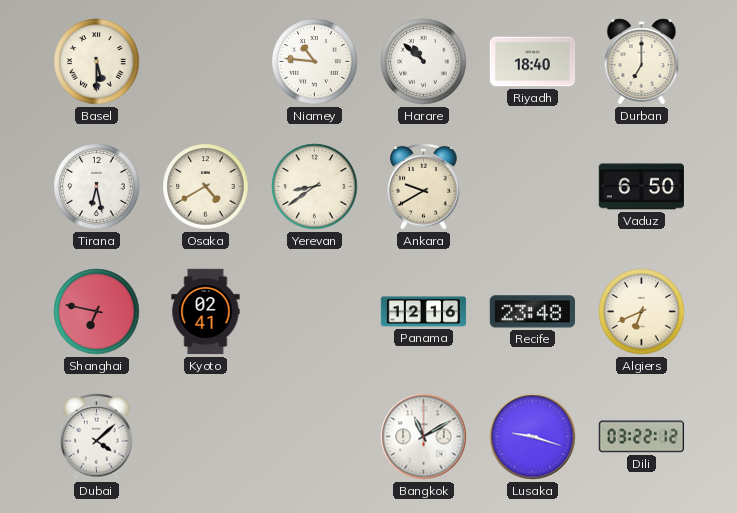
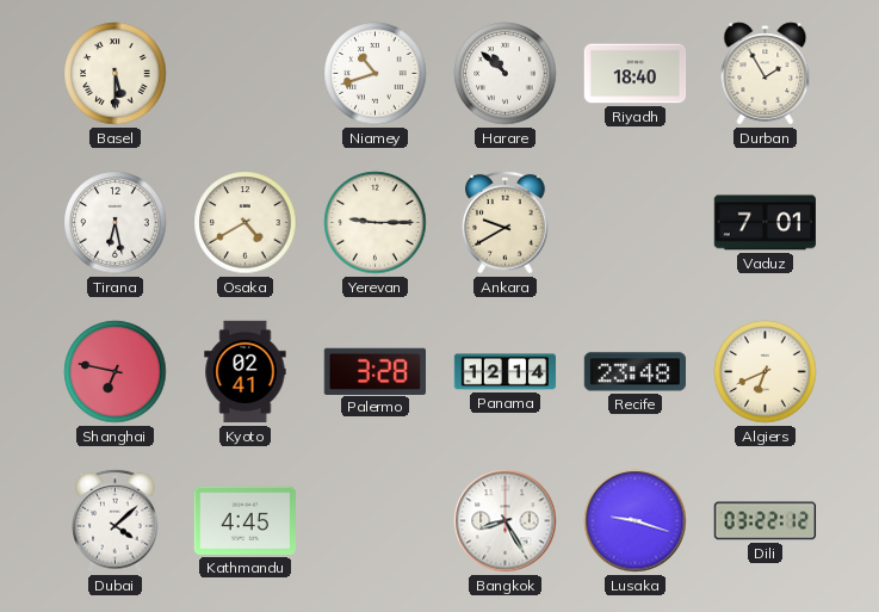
Niamey: 10:46 -> 10:42 (376, 74)
Durban: 7:00 -> 1:55 (766, 74)
Yerevan: 8:39 -> 9:15 (376, 223)
Vaduz: 6:50 -> 7:01 (765, 223)
Palermo: none -> 3:28 (374, 371)
Panama: 12:16 -> 12:14 (506, 372)
Kathmandu: none -> 4:45 (244, 520)
Bangkok: 11:10 -> 8:25 (506, 521)
